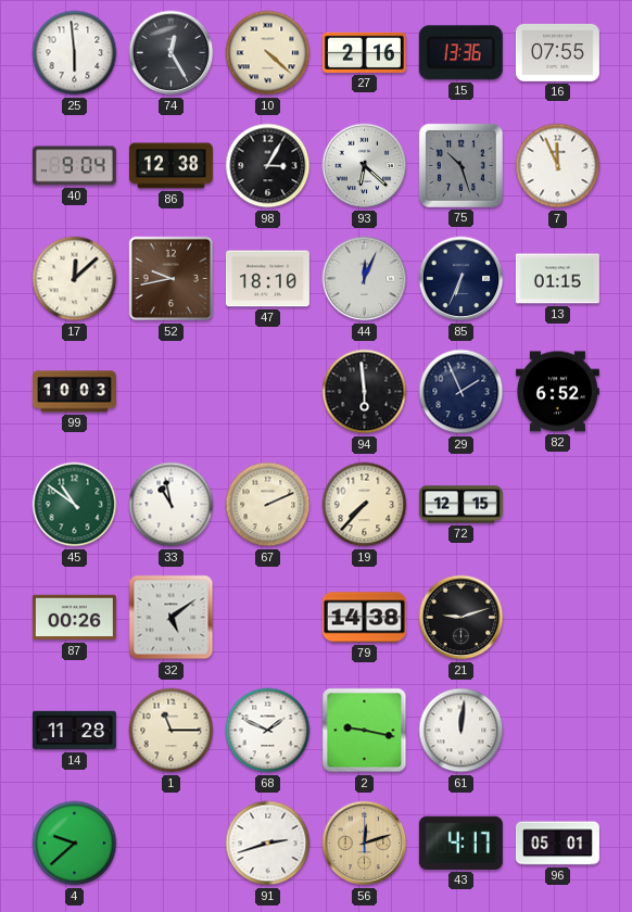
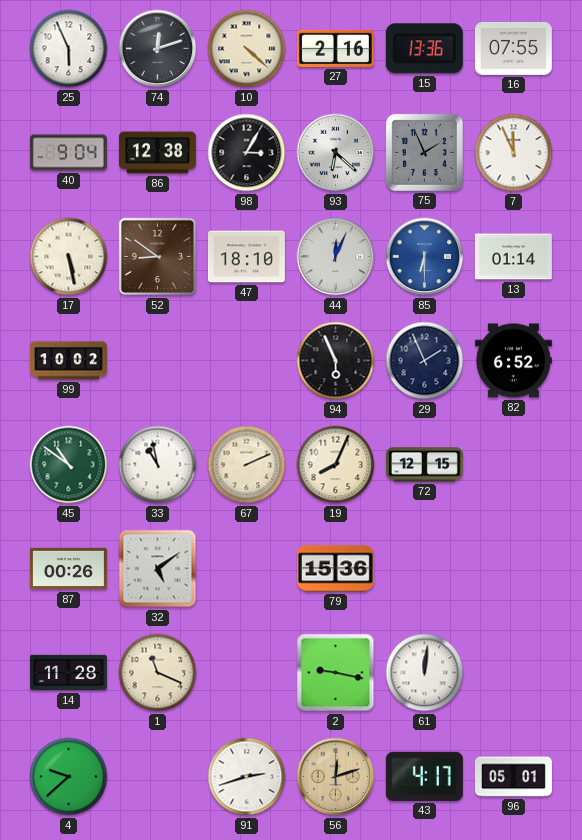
25: 5:59 -> 5:56 (69, 49)
74: 12:25 -> 12:12 (158, 49)
75: 10:27 -> 1:56 (424, 152)
17: 12:08 -> 5:28 (69, 257)
52: 9:43 -> 8:51 (157, 257)
85: 6:34 -> 6:30 (425, 257)
85 dial: navy -> blue (425, 257)
13: 01:15 -> 01:14 (513, 257)
99: 10:03 -> 10:02 (68, 361)
94: 5:59 -> 5:56 (336, 361)
19: 7:37 -> 8:04 (336, 465)
79: 14:38 -> 15:36 (335, 569)
21: 9:12 -> none (462, 618)
1: 11:15 -> 11:19 (158, 673)
68: 1:49 -> none (268, 731)
